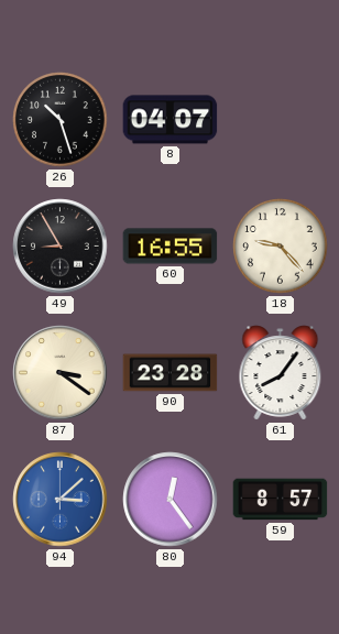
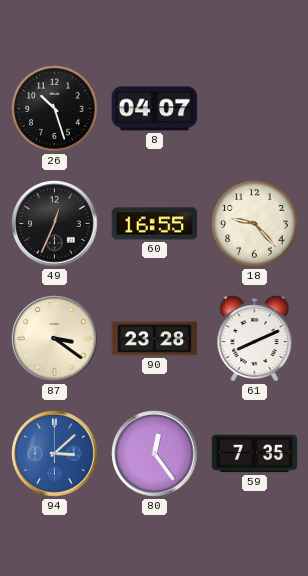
49: 8:55 -> 12:34 (55, 224)
61: 8:06 -> 8:11 (255, 339)
59: 8:57 -> 7:35 (255, 454)
